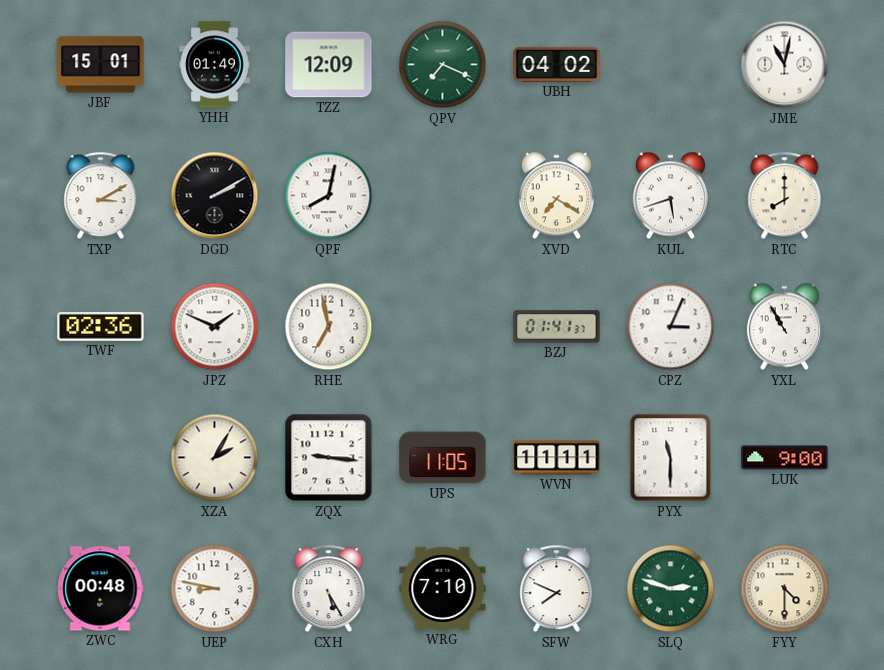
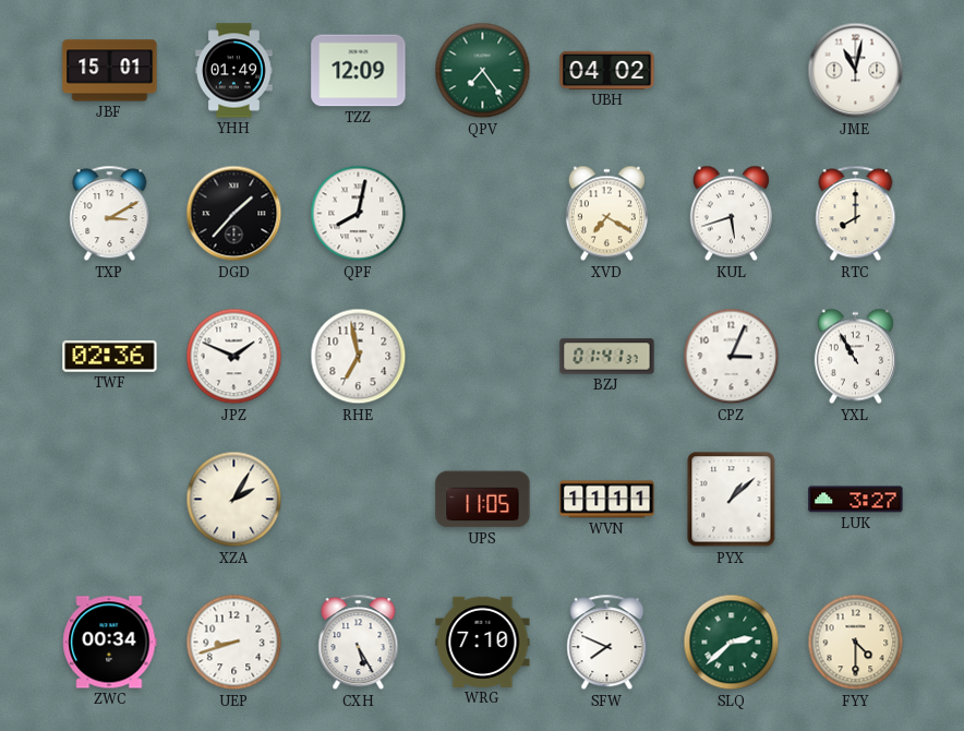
QPV: 7:19 -> 7:24 (483, 71)
DGD: 2:10 -> 1:37 (234, 214)
ZQX: 9:16 -> none (329, 458)
PYX: 11:30 -> 1:08 (732, 500)
LUK: 9:00 -> 3:27 (856, 500)
ZWC: 00:48 -> 00:34 (110, 643)
UEP: 8:47 -> 8:42 (234, 643)
SLQ: 2:48 -> 2:38 (732, 643)
